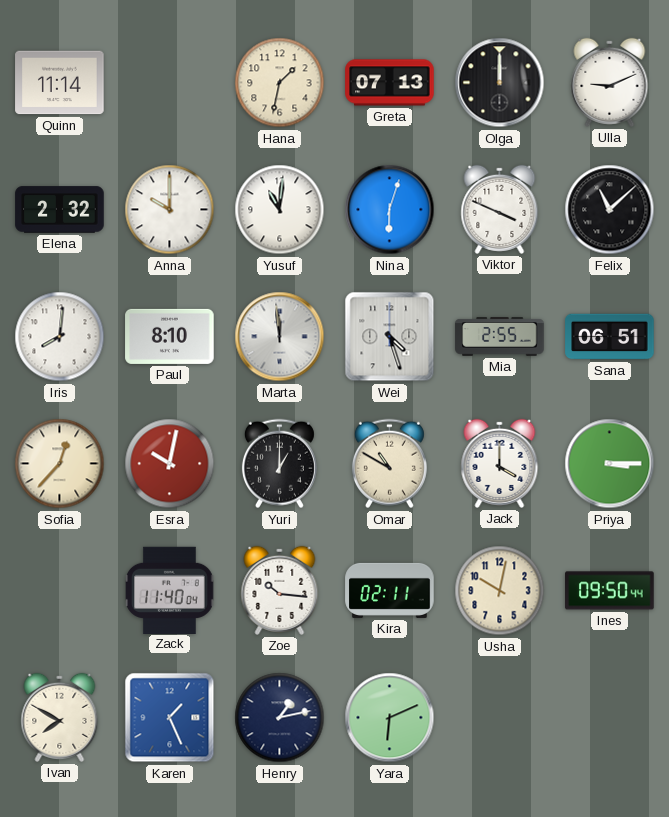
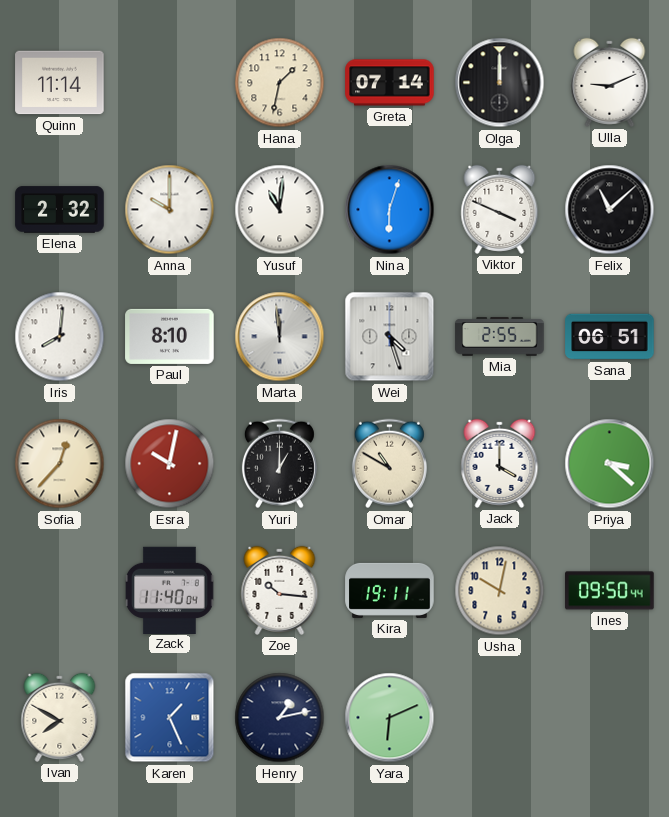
Greta: 07:13 -> 07:14 (390, 83)
Priya: 3:15 -> 3:22 (610, 464)
Kira: 02:11 -> 19:11 (390, 590)
